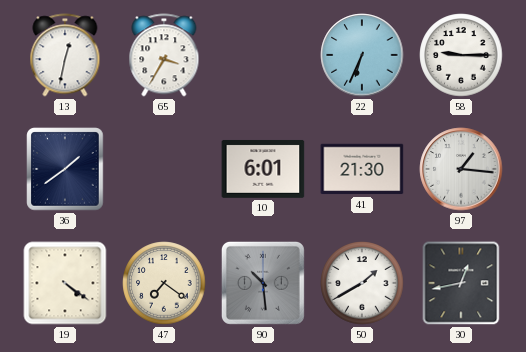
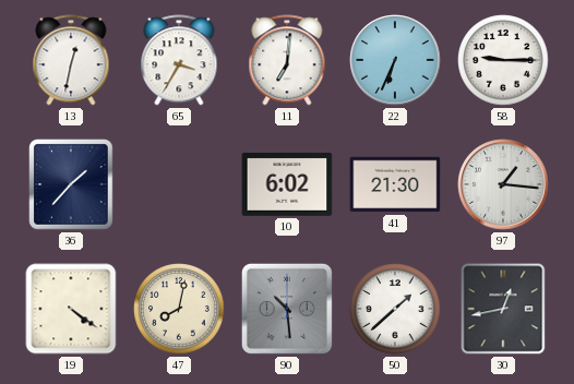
11: none -> 7:01 (287, 60)
36: 1:39 -> 1:37 (71, 184)
10: 6:01 -> 6:02 (287, 184)
47: 7:21 -> 8:02 (179, 309)
50: 1:40 -> 1:38 (395, 309)
